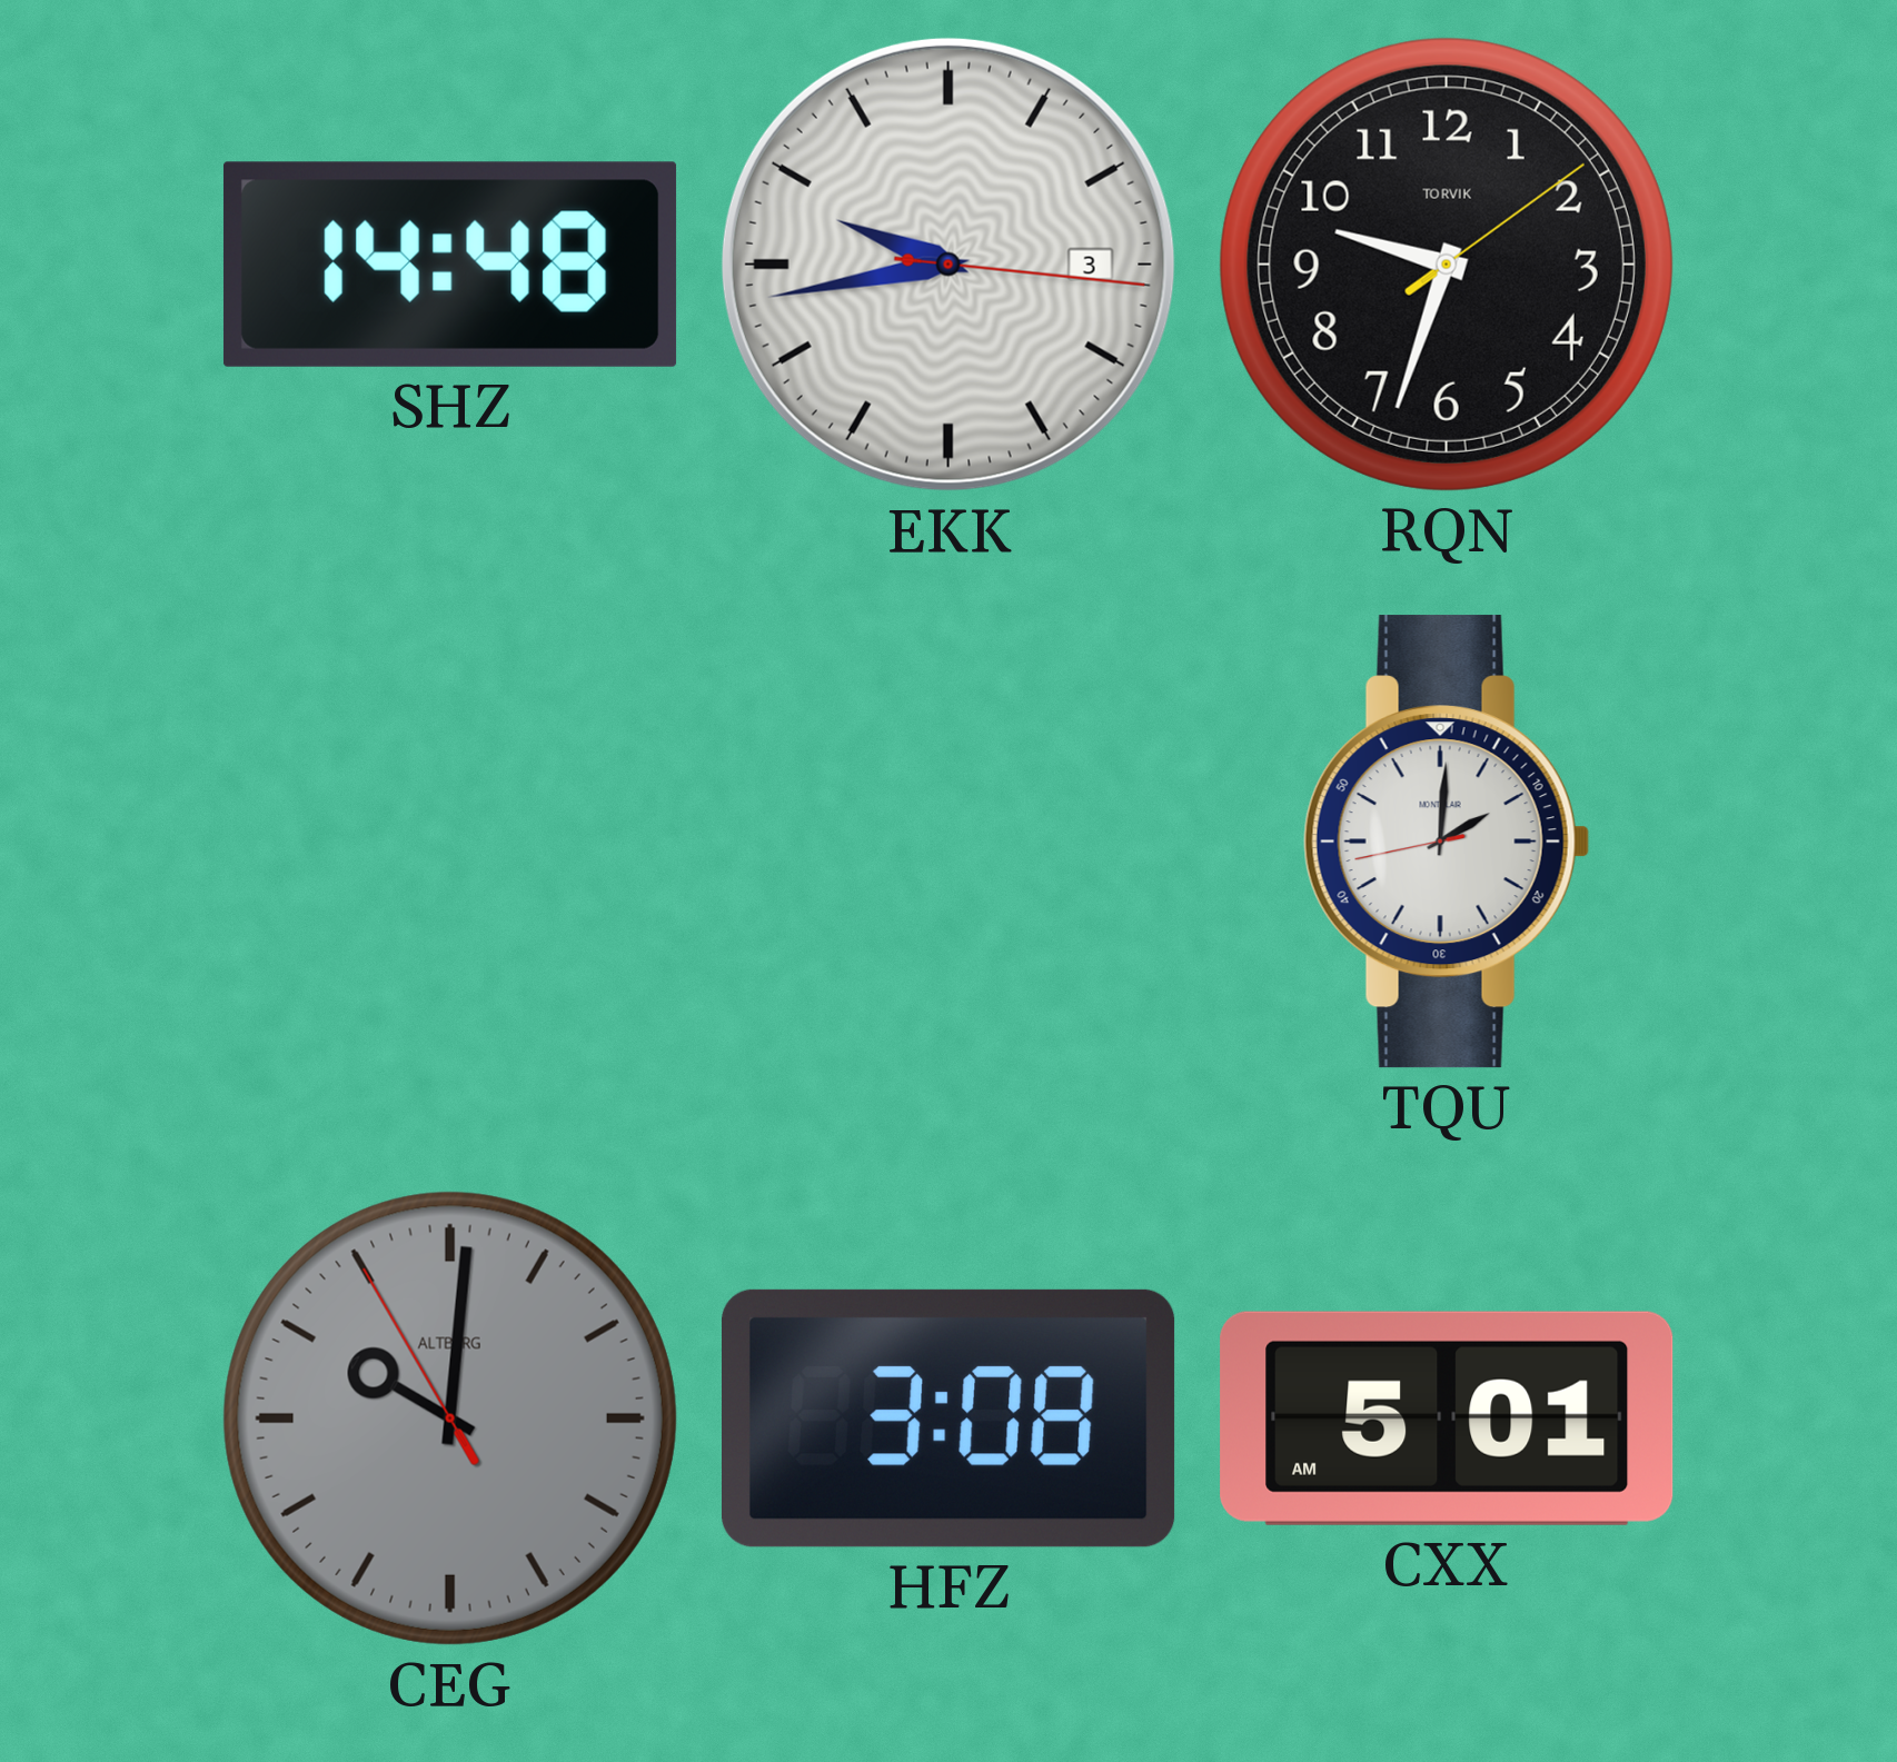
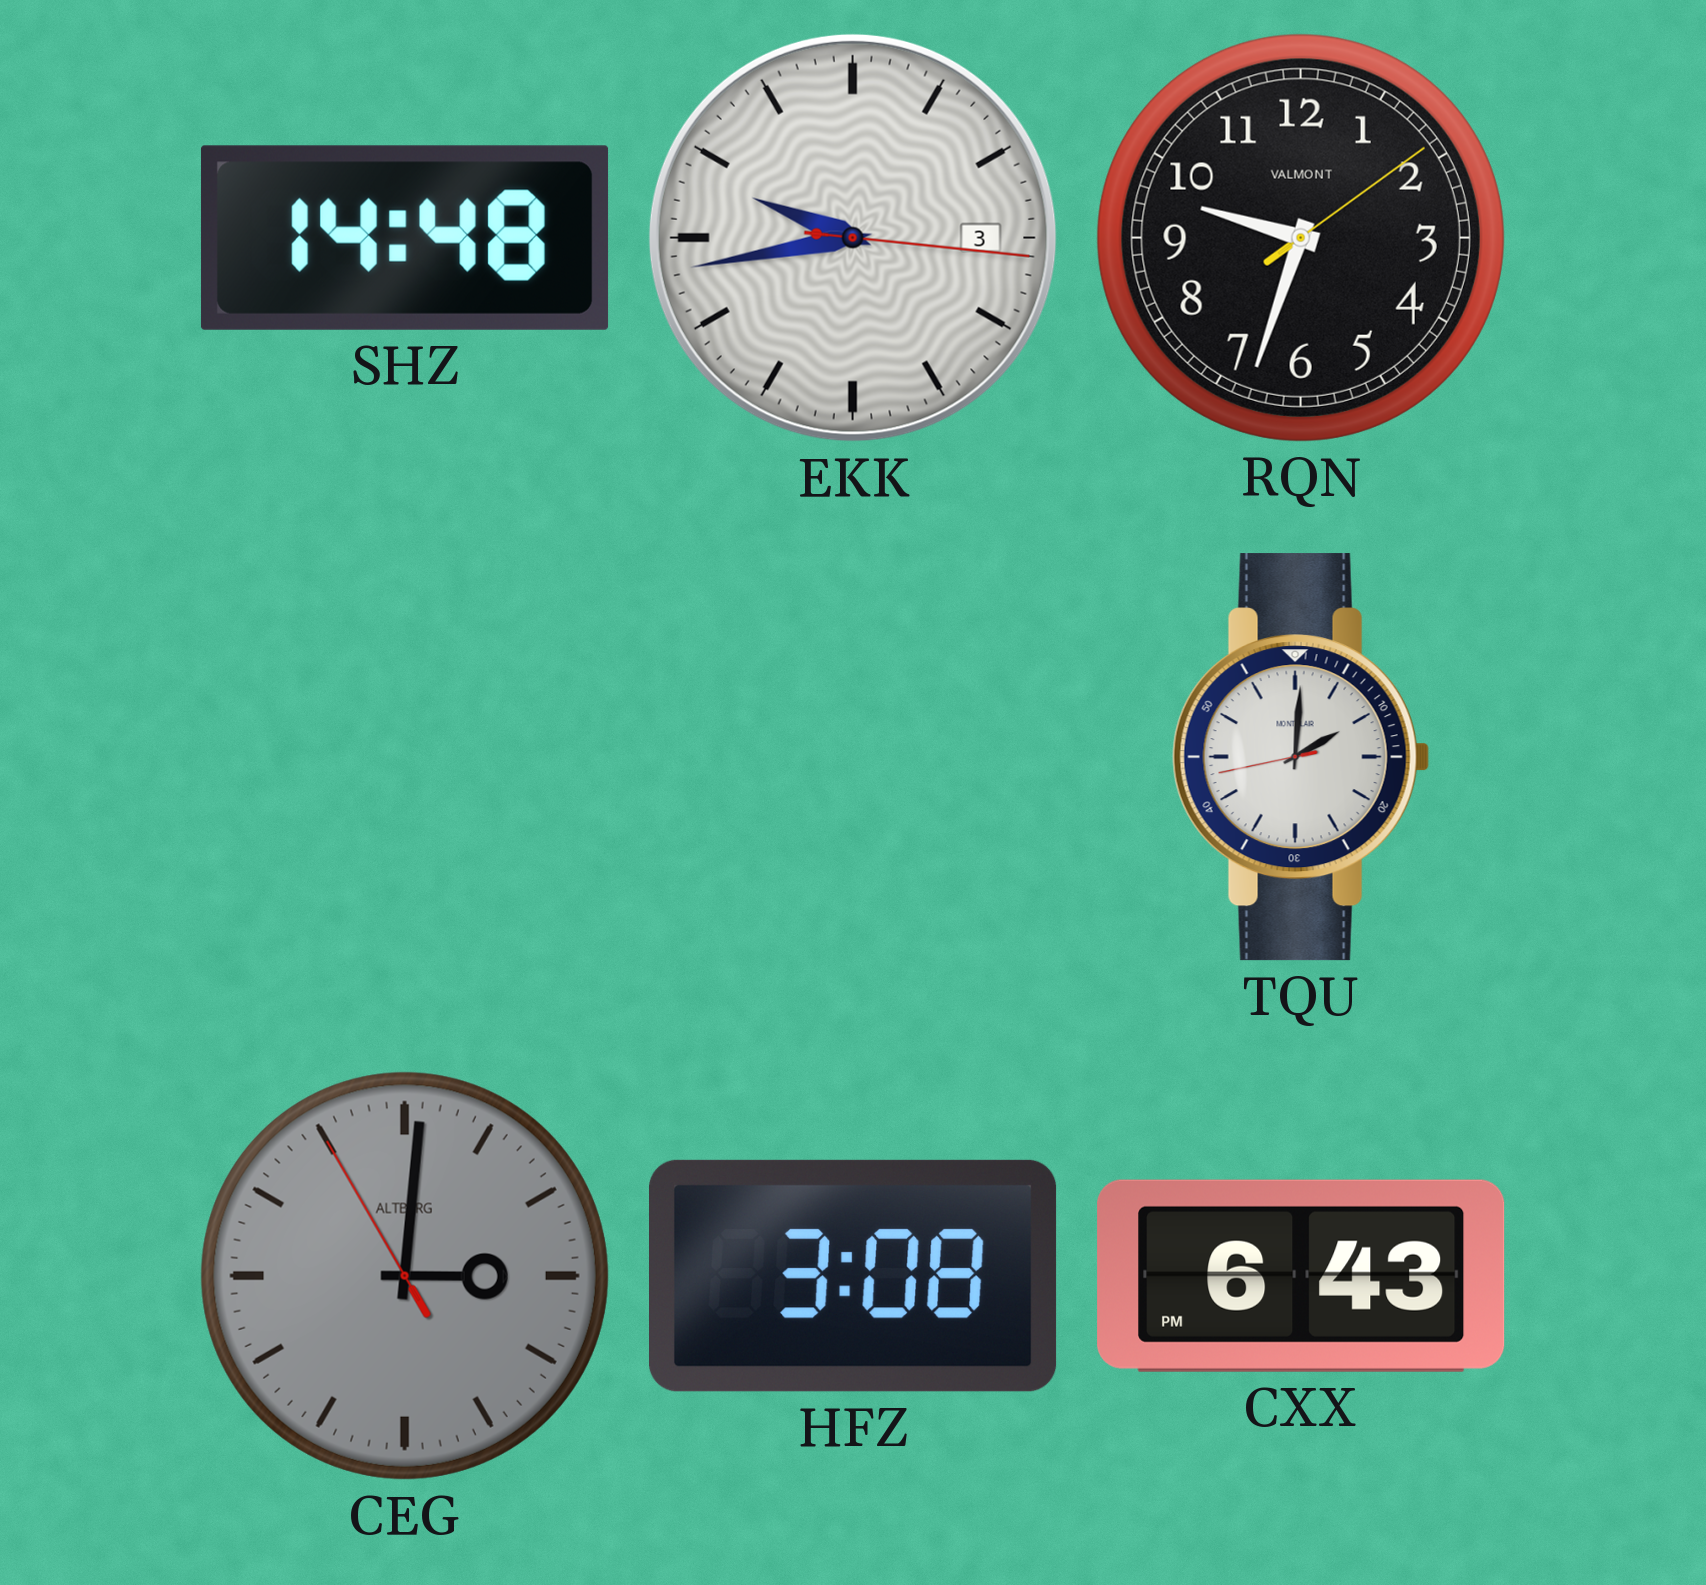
RQN brand: TORVIK -> VALMONT (1301, 238)
CEG: 10:00 -> 3:00 (405, 1276)
CXX: 5:01 -> 6:43 (1301, 1276)
